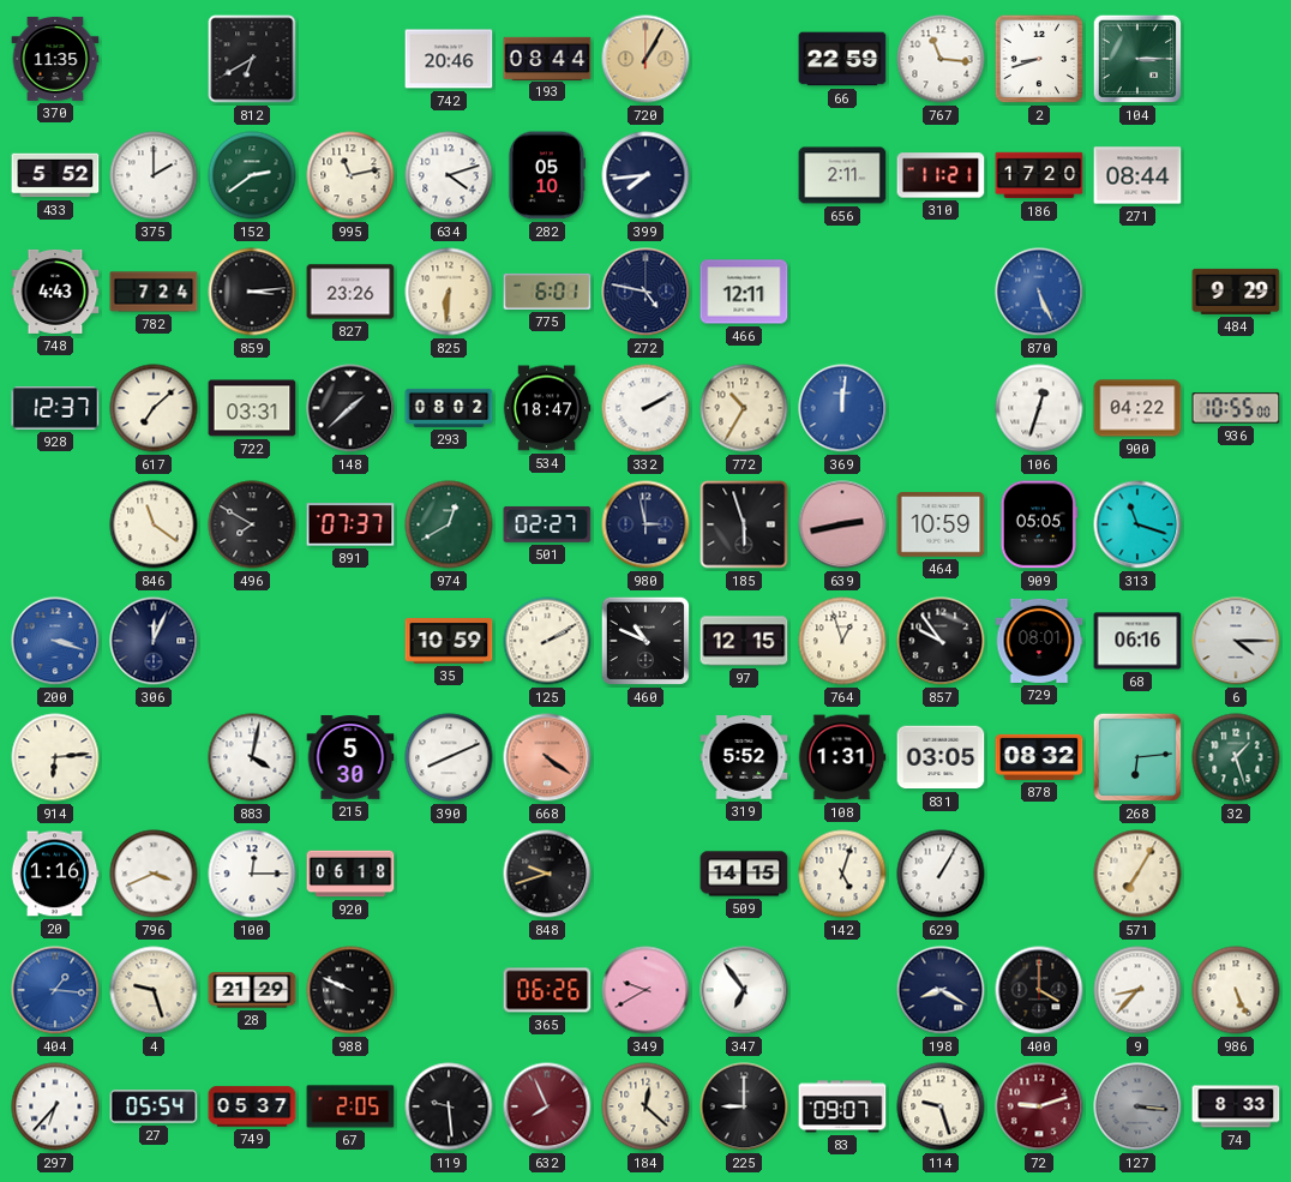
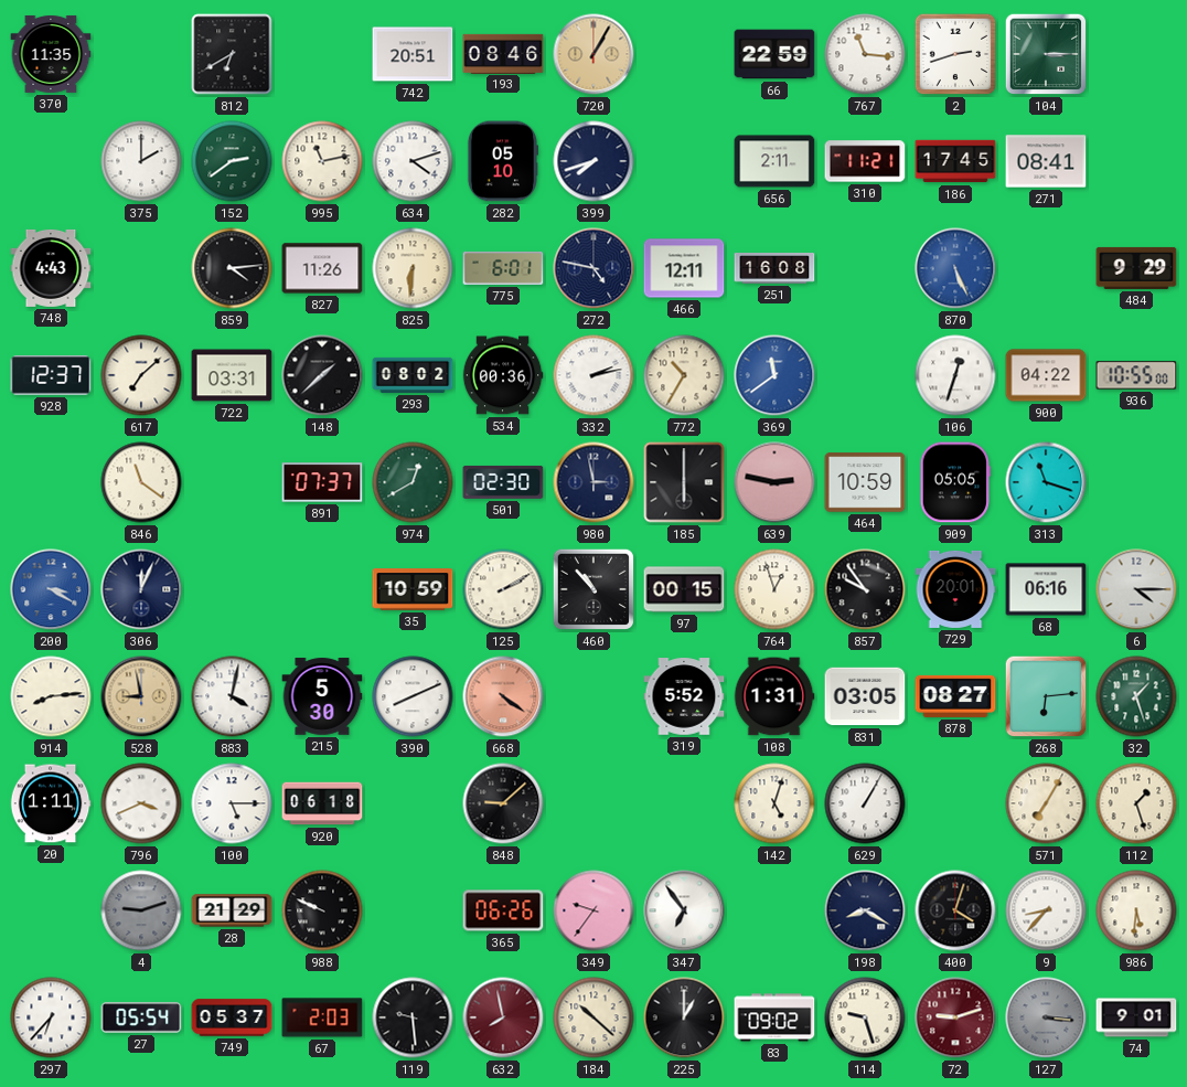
742: 20:46 -> 20:51 (413, 54)
193: 08:44 -> 08:46 (503, 53)
2: 8:42 -> 2:42 (955, 54)
433: 5:52 -> none (55, 175)
399: 7:44 -> 7:42 (593, 161)
186: 17:20 -> 17:45 (955, 161)
271: 08:44 -> 08:41 (1046, 161)
782: 7:24 -> none (154, 292)
859: 3:14 -> 4:14 (232, 268)
827: 23:26 -> 11:26 (322, 268)
251: none -> 16:08 (774, 268)
534: 18:47 -> 00:36 (503, 375)
332: 2:10 -> 2:13 (593, 375)
369: 12:01 -> 11:39 (774, 375)
496: 7:50 -> none (252, 524)
501: 02:27 -> 02:30 (503, 482)
185: 5:57 -> 6:00 (684, 482)
639: 2:43 -> 2:47 (774, 482)
200: 3:18 -> 3:20 (51, 589)
460: 10:49 -> 10:53 (593, 589)
97: 12:15 -> 00:15 (684, 589)
729: 08:01 -> 20:01 (955, 589)
914: 6:14 -> 8:14 (51, 696)
528: none -> 8:58 (141, 696)
878: 08:32 -> 08:27 (955, 696)
20: 1:16 -> 1:11 (51, 803)
100: 12:15 -> 5:15 (232, 803)
848: 9:42 -> 9:08 (503, 803)
509: 14:15 -> none (744, 874)
112: none -> 1:27 (1136, 803)
404: 1:16 -> none (55, 990)
4: 9:27 -> 9:12 (141, 910)
4 dial: cream -> grey (141, 910)
349: 9:40 -> 9:36 (593, 910)
400: 4:00 -> 4:03 (955, 910)
986: 5:26 -> 5:31 (1136, 910)
67: 2:05 -> 2:03 (322, 1017)
632: 7:56 -> 7:58 (503, 1017)
184: 12:22 -> 10:22 (593, 1017)
225: 9:00 -> 1:00 (684, 1017)
83: 09:07 -> 09:02 (774, 1017)
74: 8:33 -> 9:01 (1136, 1017)
